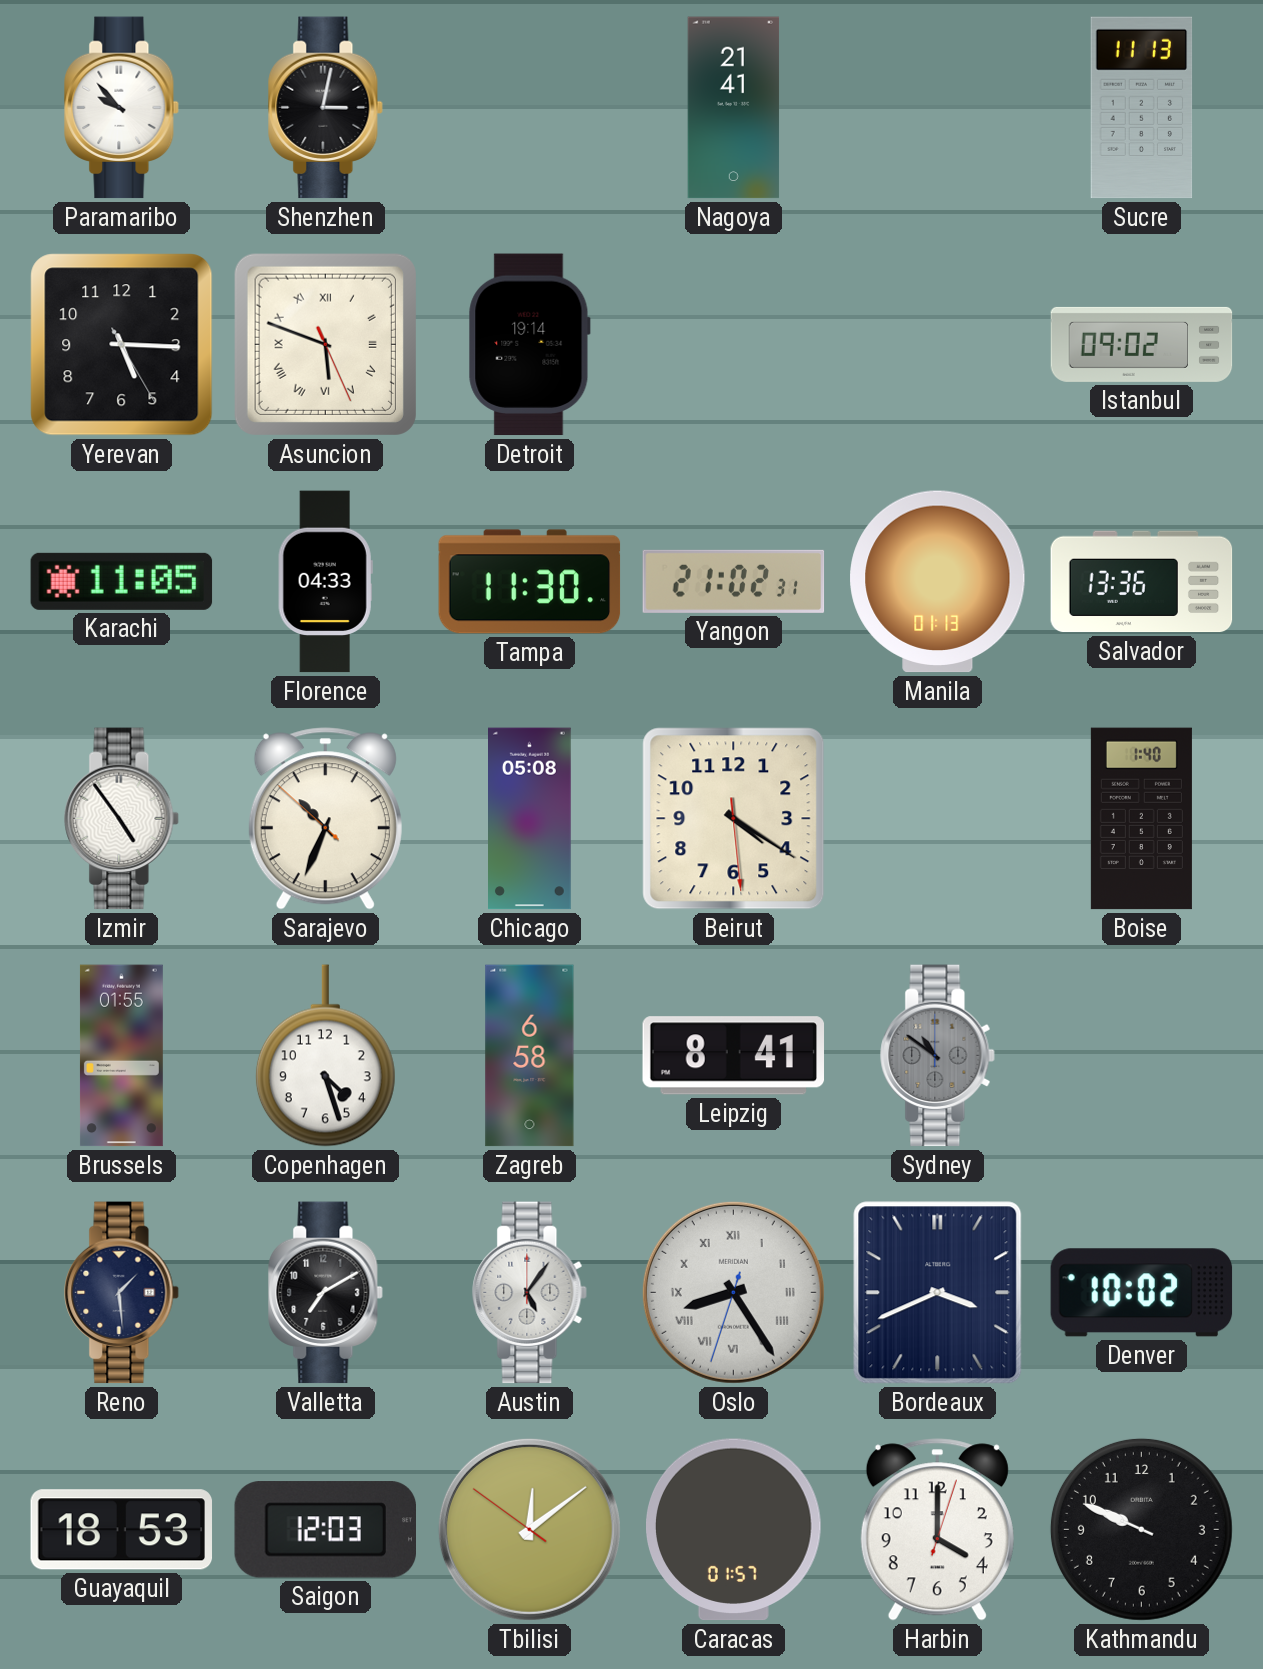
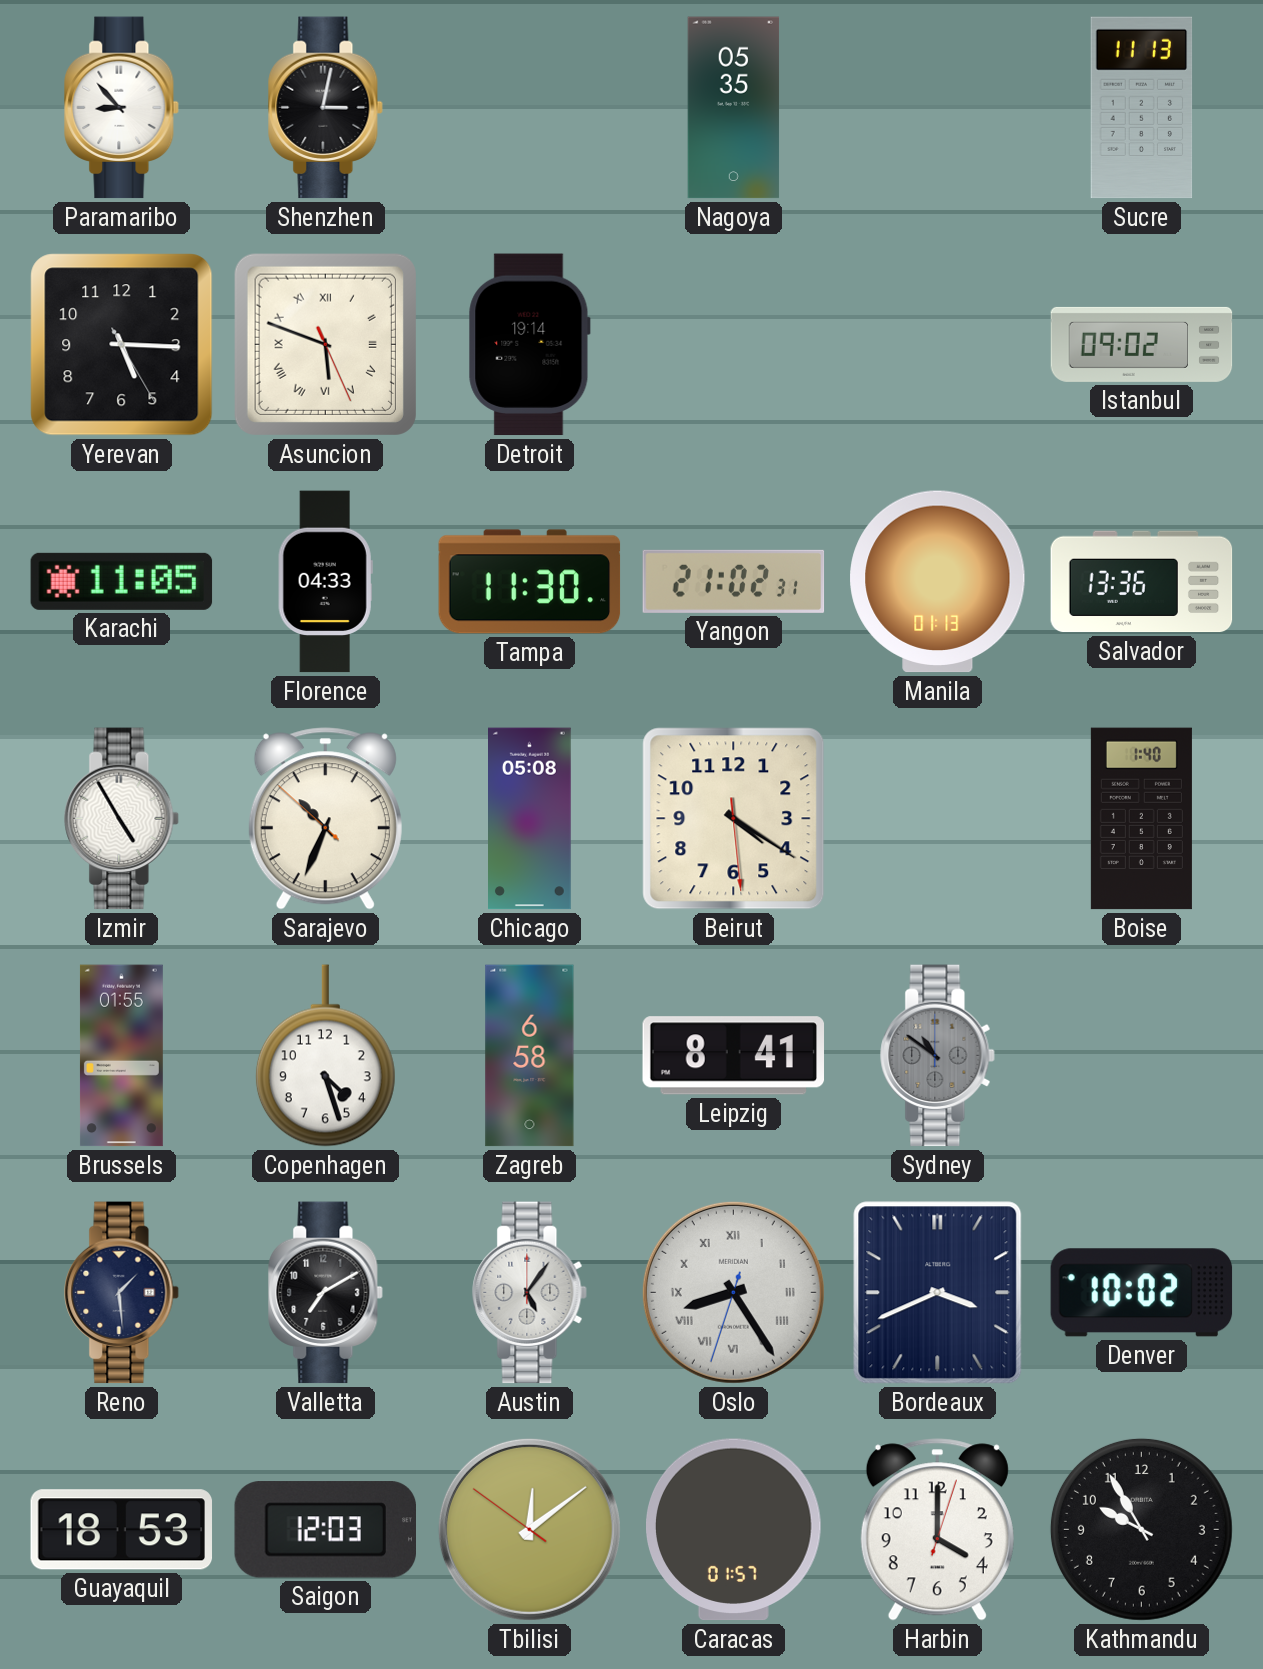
Paramaribo: 9:53 -> 8:53 (122, 108)
Nagoya: 21:41 -> 05:35 (734, 108)
Izmir: 4:54 -> 4:55 (122, 819)
Kathmandu: 9:49 -> 9:55 (1141, 1529)
